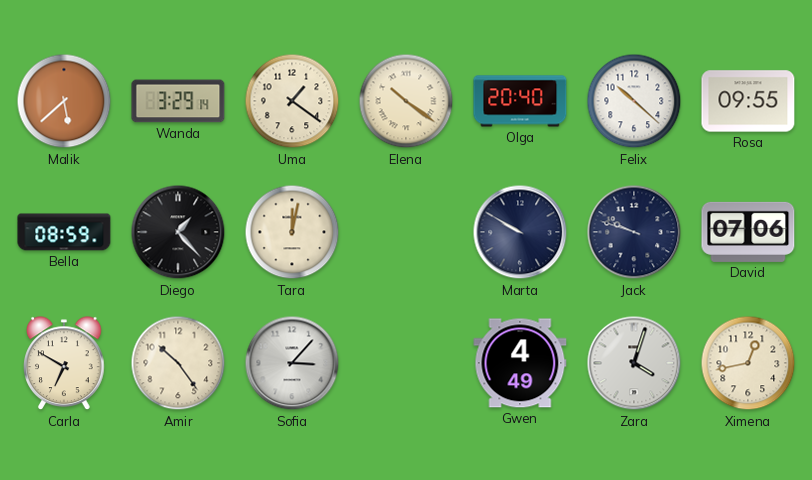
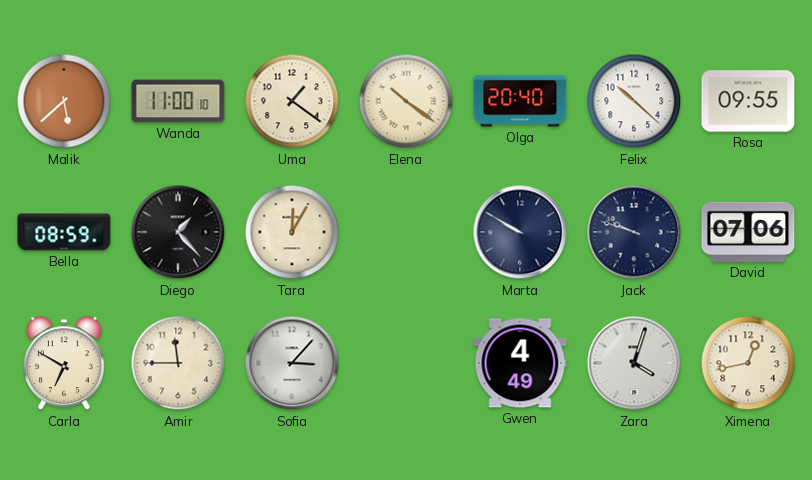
Wanda: 3:29 -> 11:00 (178, 101)
Tara: 12:02 -> 12:05 (292, 232)
Amir: 10:24 -> 11:45 (178, 363)
